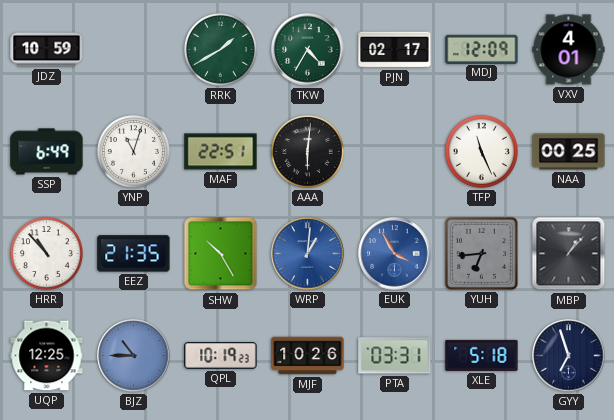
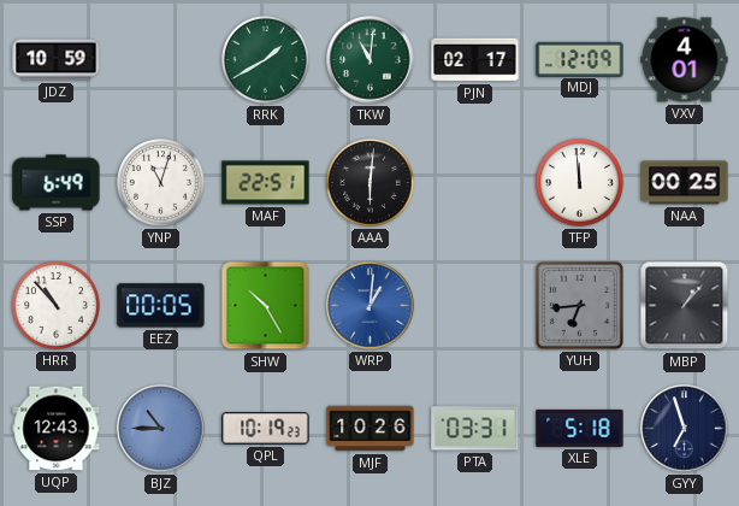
TKW: 4:35 -> 11:01 (371, 60)
TFP: 11:26 -> 11:59 (579, 182)
EEZ: 21:35 -> 00:05 (161, 306)
EUK: 3:55 -> none (395, 254)
UQP: 12:25 -> 12:43 (57, 429)
